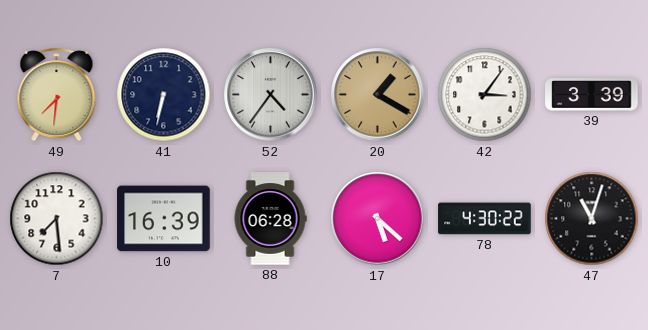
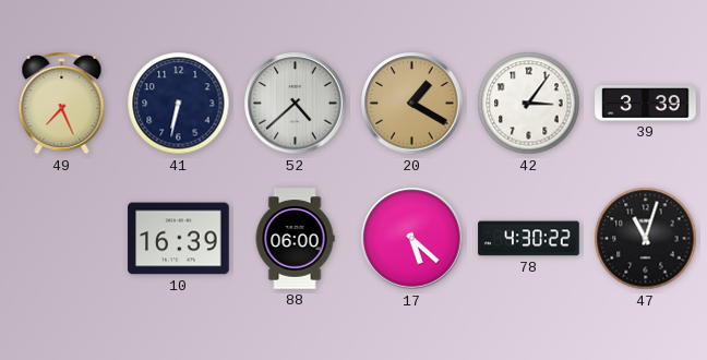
49: 7:31 -> 7:26 (62, 104)
52: 4:36 -> 4:38 (296, 104)
7: 7:29 -> none (57, 219)
88: 06:28 -> 06:00 (295, 239)
